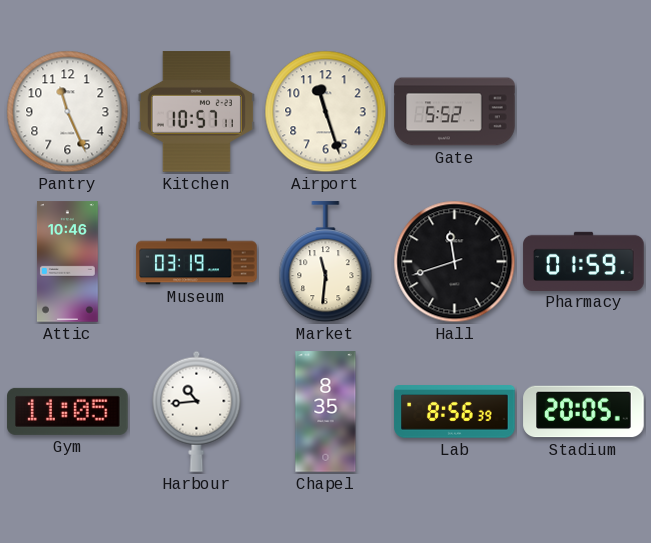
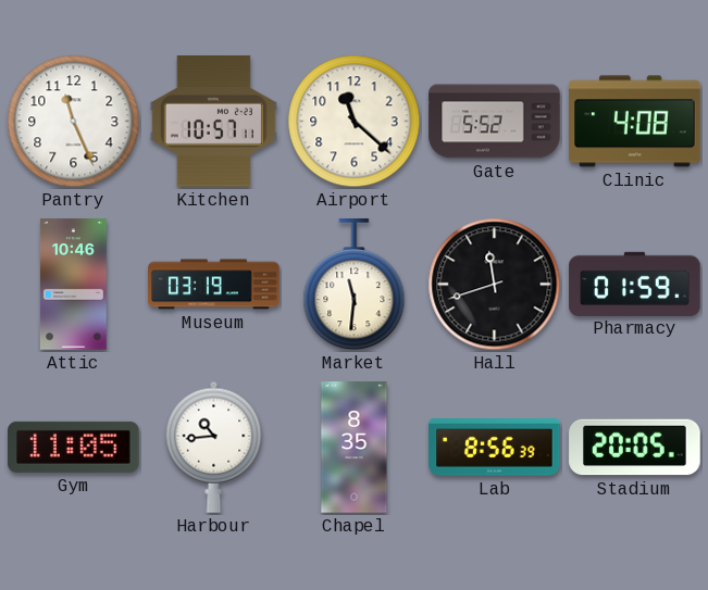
Airport: 11:27 -> 11:22 (355, 122)
Clinic: none -> 4:08 (635, 122)
